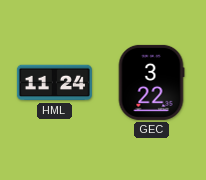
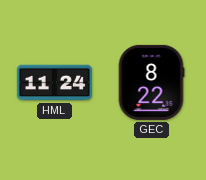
GEC: 3:22 -> 8:22 (151, 82)
